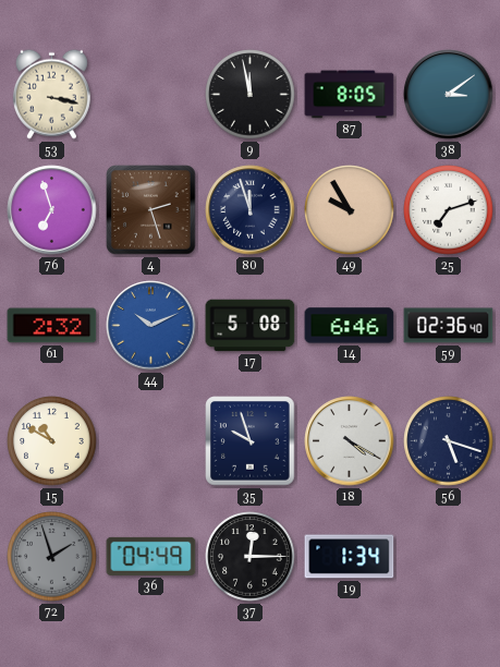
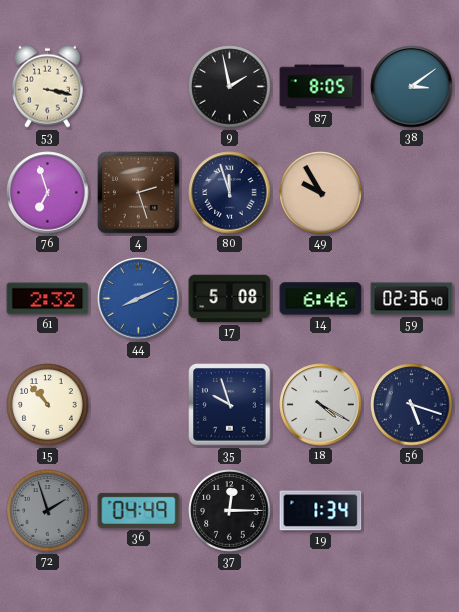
9: 11:58 -> 1:58 (230, 87)
25: 7:12 -> none (449, 210)
44: 10:11 -> 8:11 (139, 299)
15: 10:50 -> 10:53 (48, 405)
